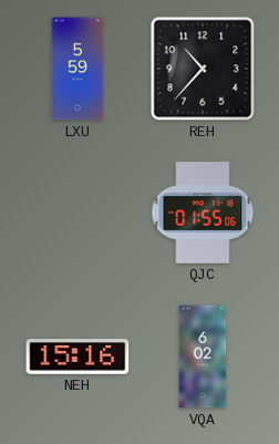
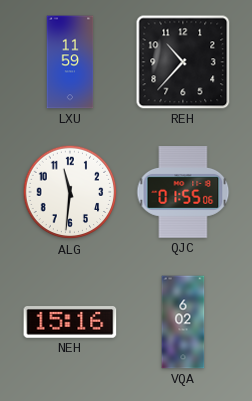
LXU: 5:59 -> 11:59 (70, 62)
ALG: none -> 11:31 (70, 192)
